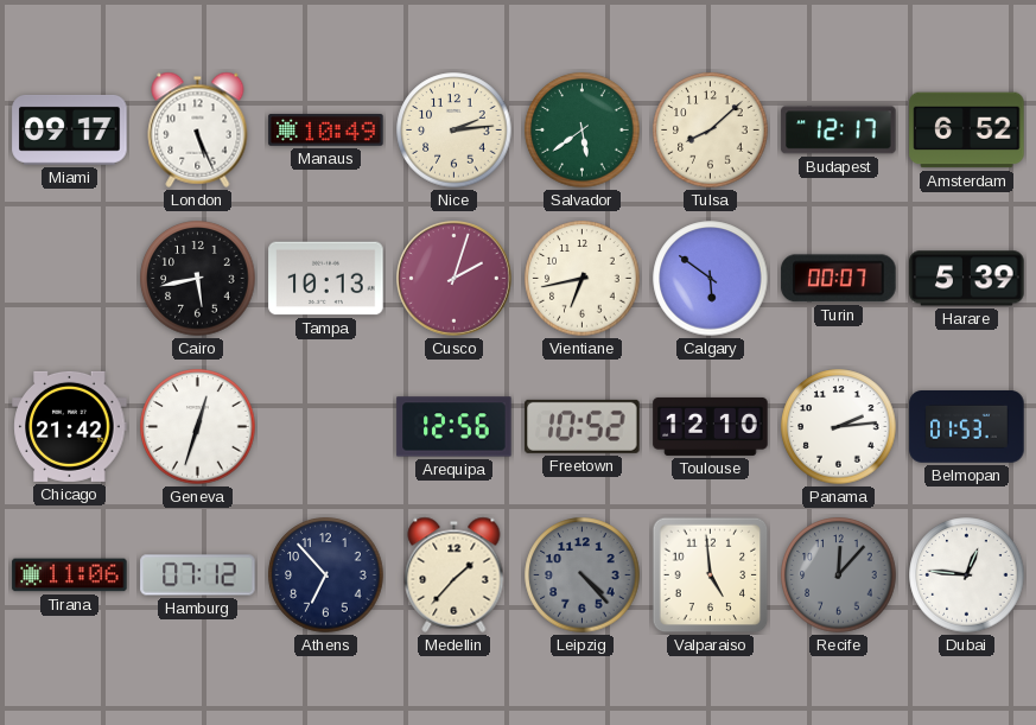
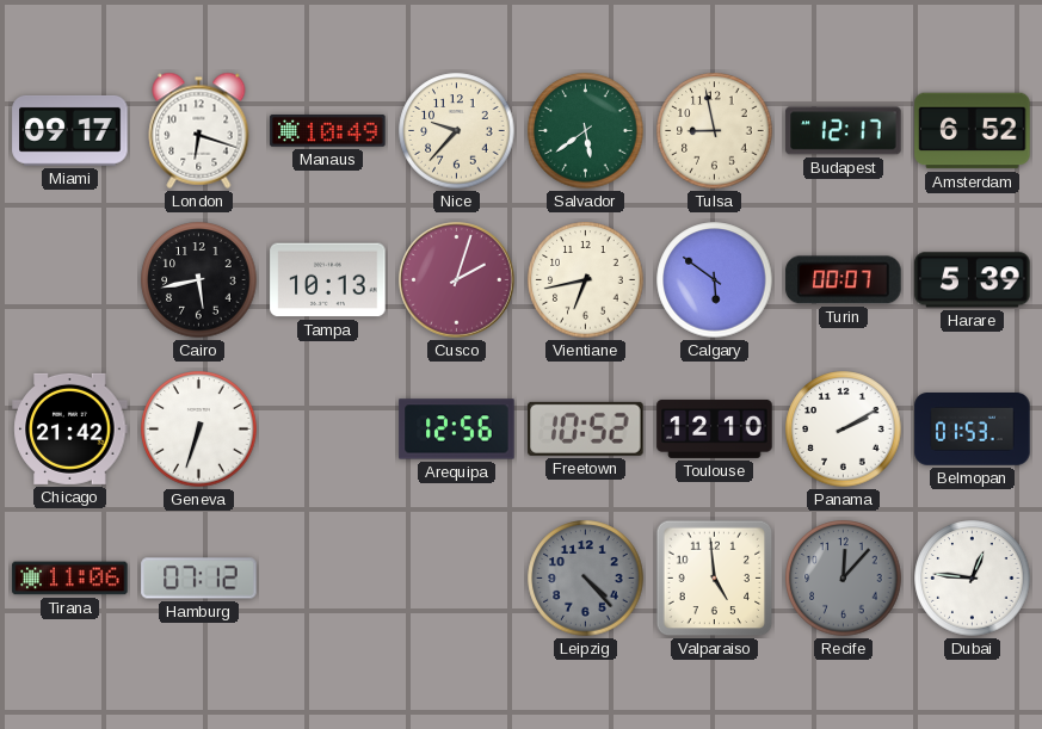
London: 5:26 -> 6:18 (199, 130)
Nice: 2:14 -> 9:37 (457, 131)
Tulsa: 8:08 -> 8:58 (715, 131)
Geneva: 12:33 -> 6:33 (199, 430)
Panama: 2:14 -> 2:10 (844, 430)
Athens: 6:53 -> none (326, 575)
Medellin: 1:37 -> none (455, 574)
